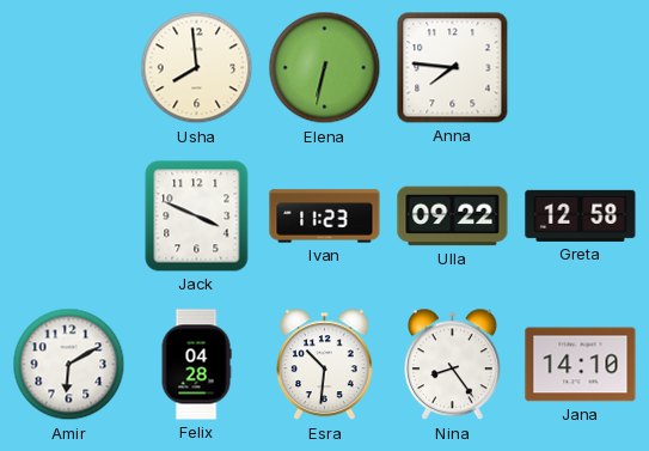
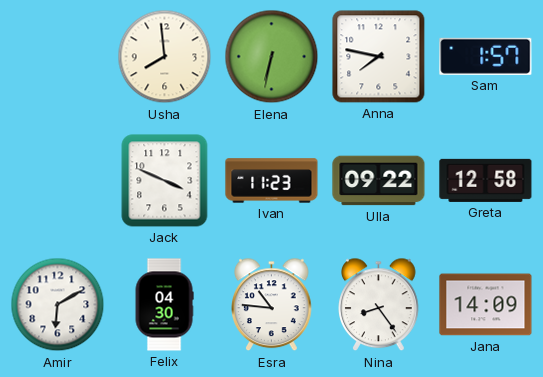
Anna: 7:46 -> 7:47 (379, 57)
Sam: none -> 1:57 (486, 56)
Felix: 04:28 -> 04:30 (164, 305)
Esra: 10:31 -> 10:46 (272, 305)
Jana: 14:10 -> 14:09 (486, 305)
